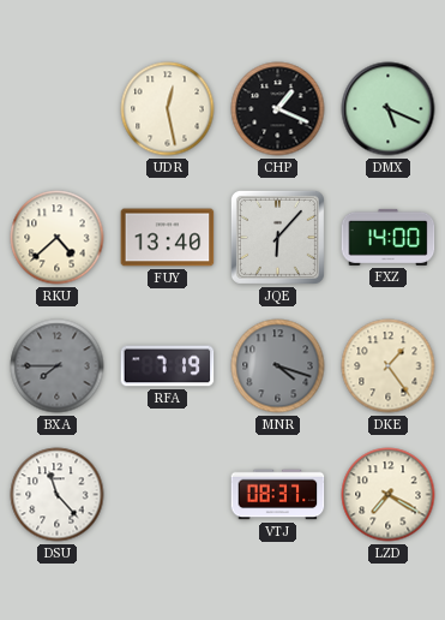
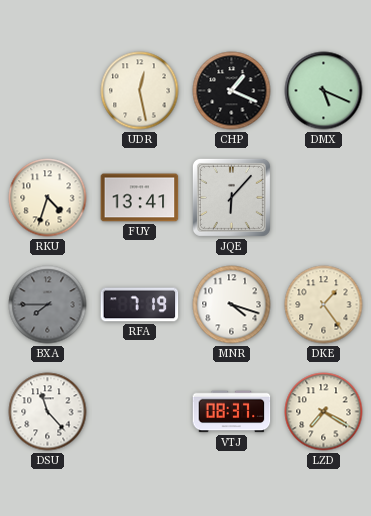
RKU: 4:38 -> 4:33 (48, 198)
FUY: 13:40 -> 13:41 (140, 198)
FXZ: 14:00 -> none (389, 237)
MNR dial: grey -> white (232, 305)
